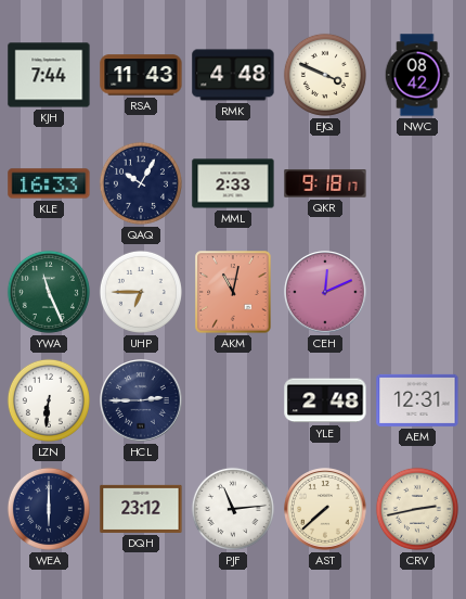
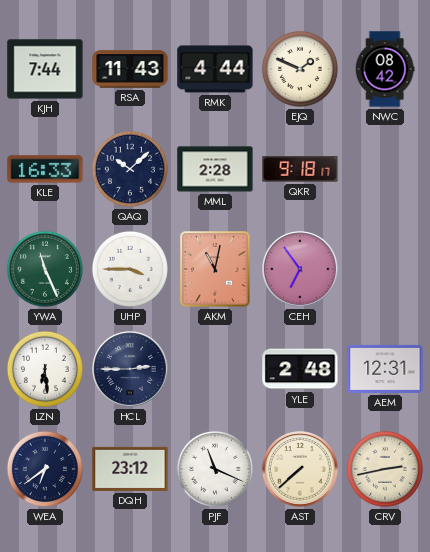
RMK: 4:48 -> 4:44 (215, 69)
EJQ: 3:49 -> 1:49 (300, 69)
QAQ: 10:05 -> 10:08 (130, 169)
MML: 2:33 -> 2:28 (215, 169)
UHP: 6:45 -> 3:45 (130, 269)
CEH: 12:11 -> 6:54 (300, 269)
LZN: 6:31 -> 6:29 (45, 369)
WEA: 6:00 -> 6:39 (45, 469)
PJF: 11:14 -> 11:19 (215, 469)
